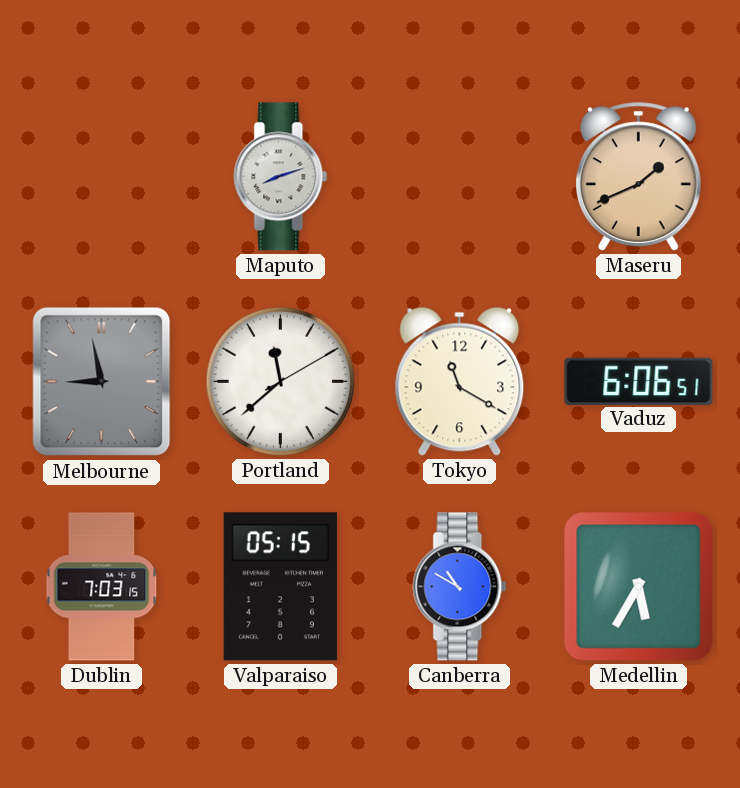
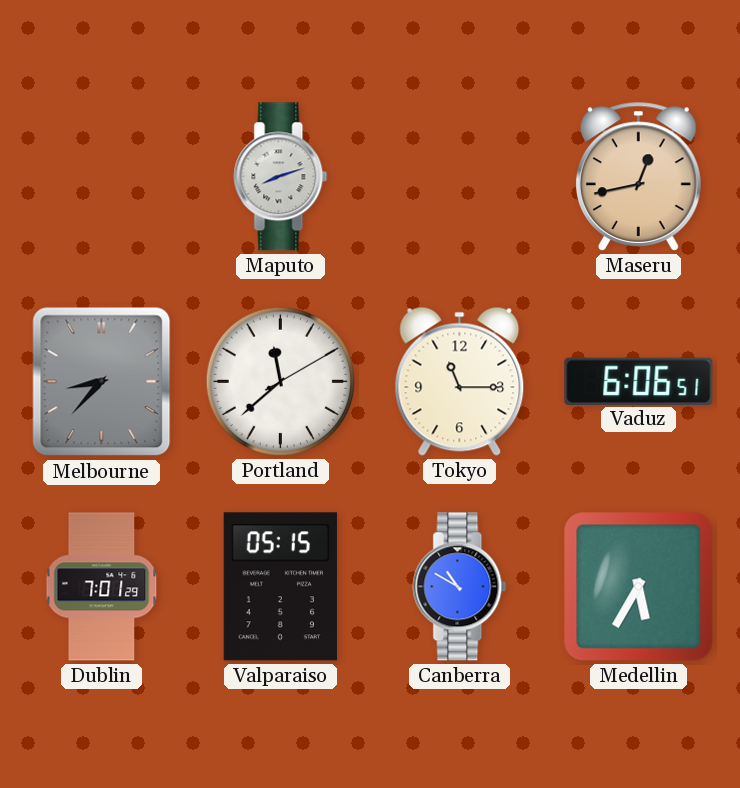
Maseru: 1:41 -> 12:43 (638, 176)
Melbourne: 8:58 -> 8:37 (102, 382)
Tokyo: 11:20 -> 11:15 (460, 381)
Dublin: 7:03 -> 7:01 (102, 587)
